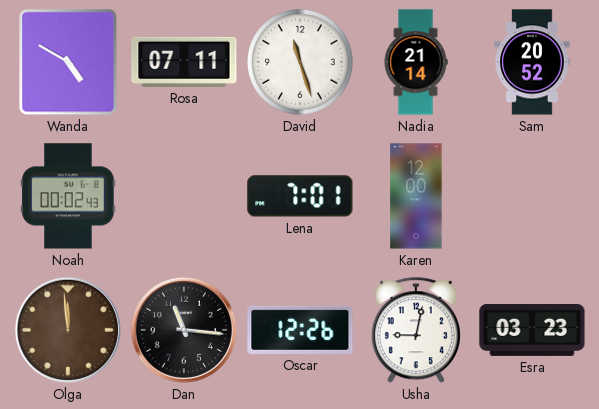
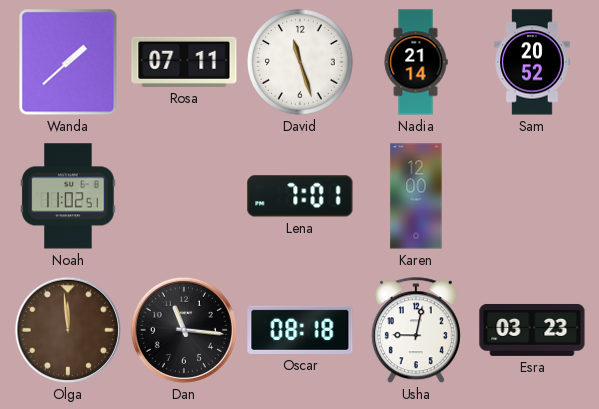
Wanda: 4:50 -> 1:38 (68, 62)
Noah: 00:02 -> 11:02 (68, 196)
Oscar: 12:26 -> 08:18 (300, 330)
